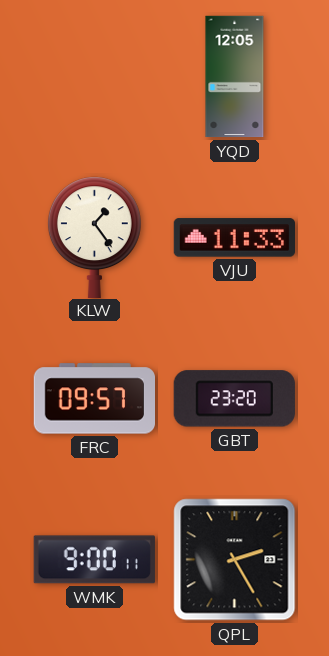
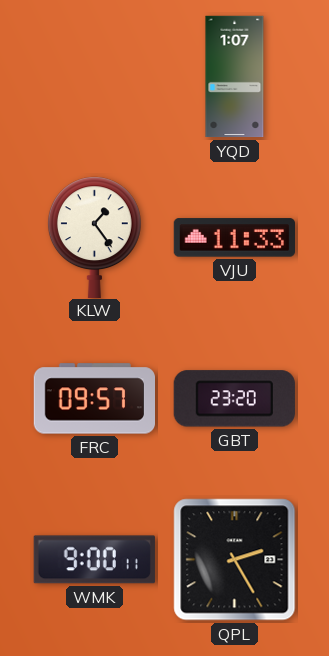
YQD: 12:05 -> 1:07 (235, 77)
